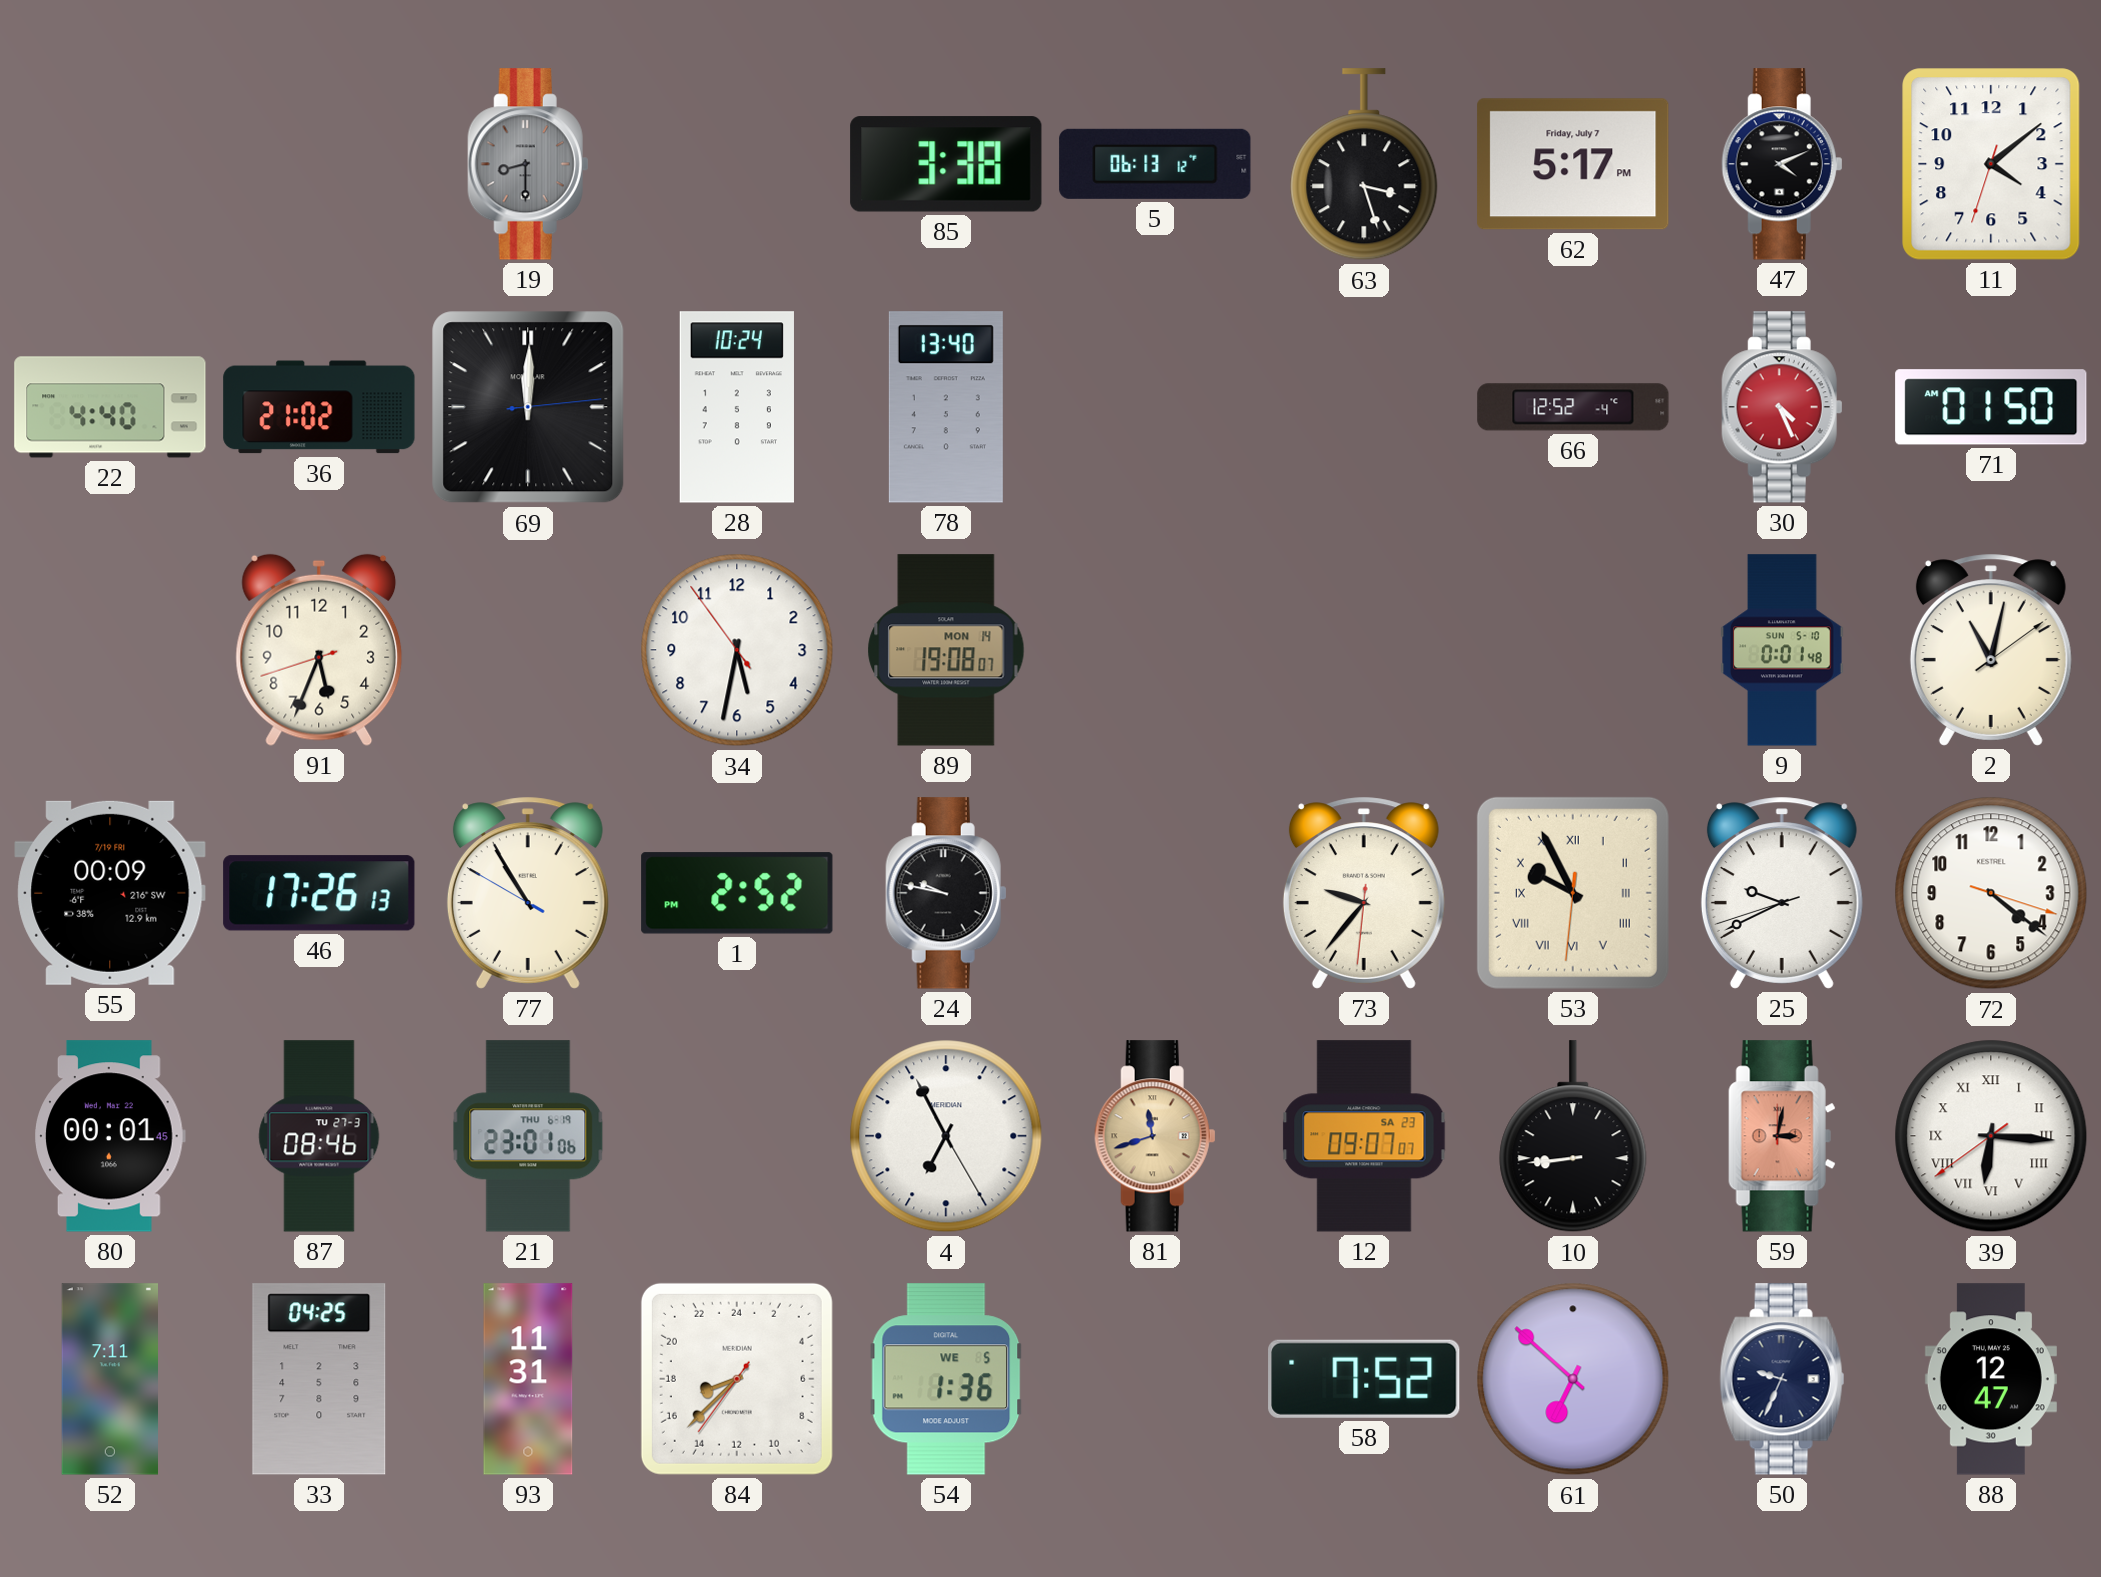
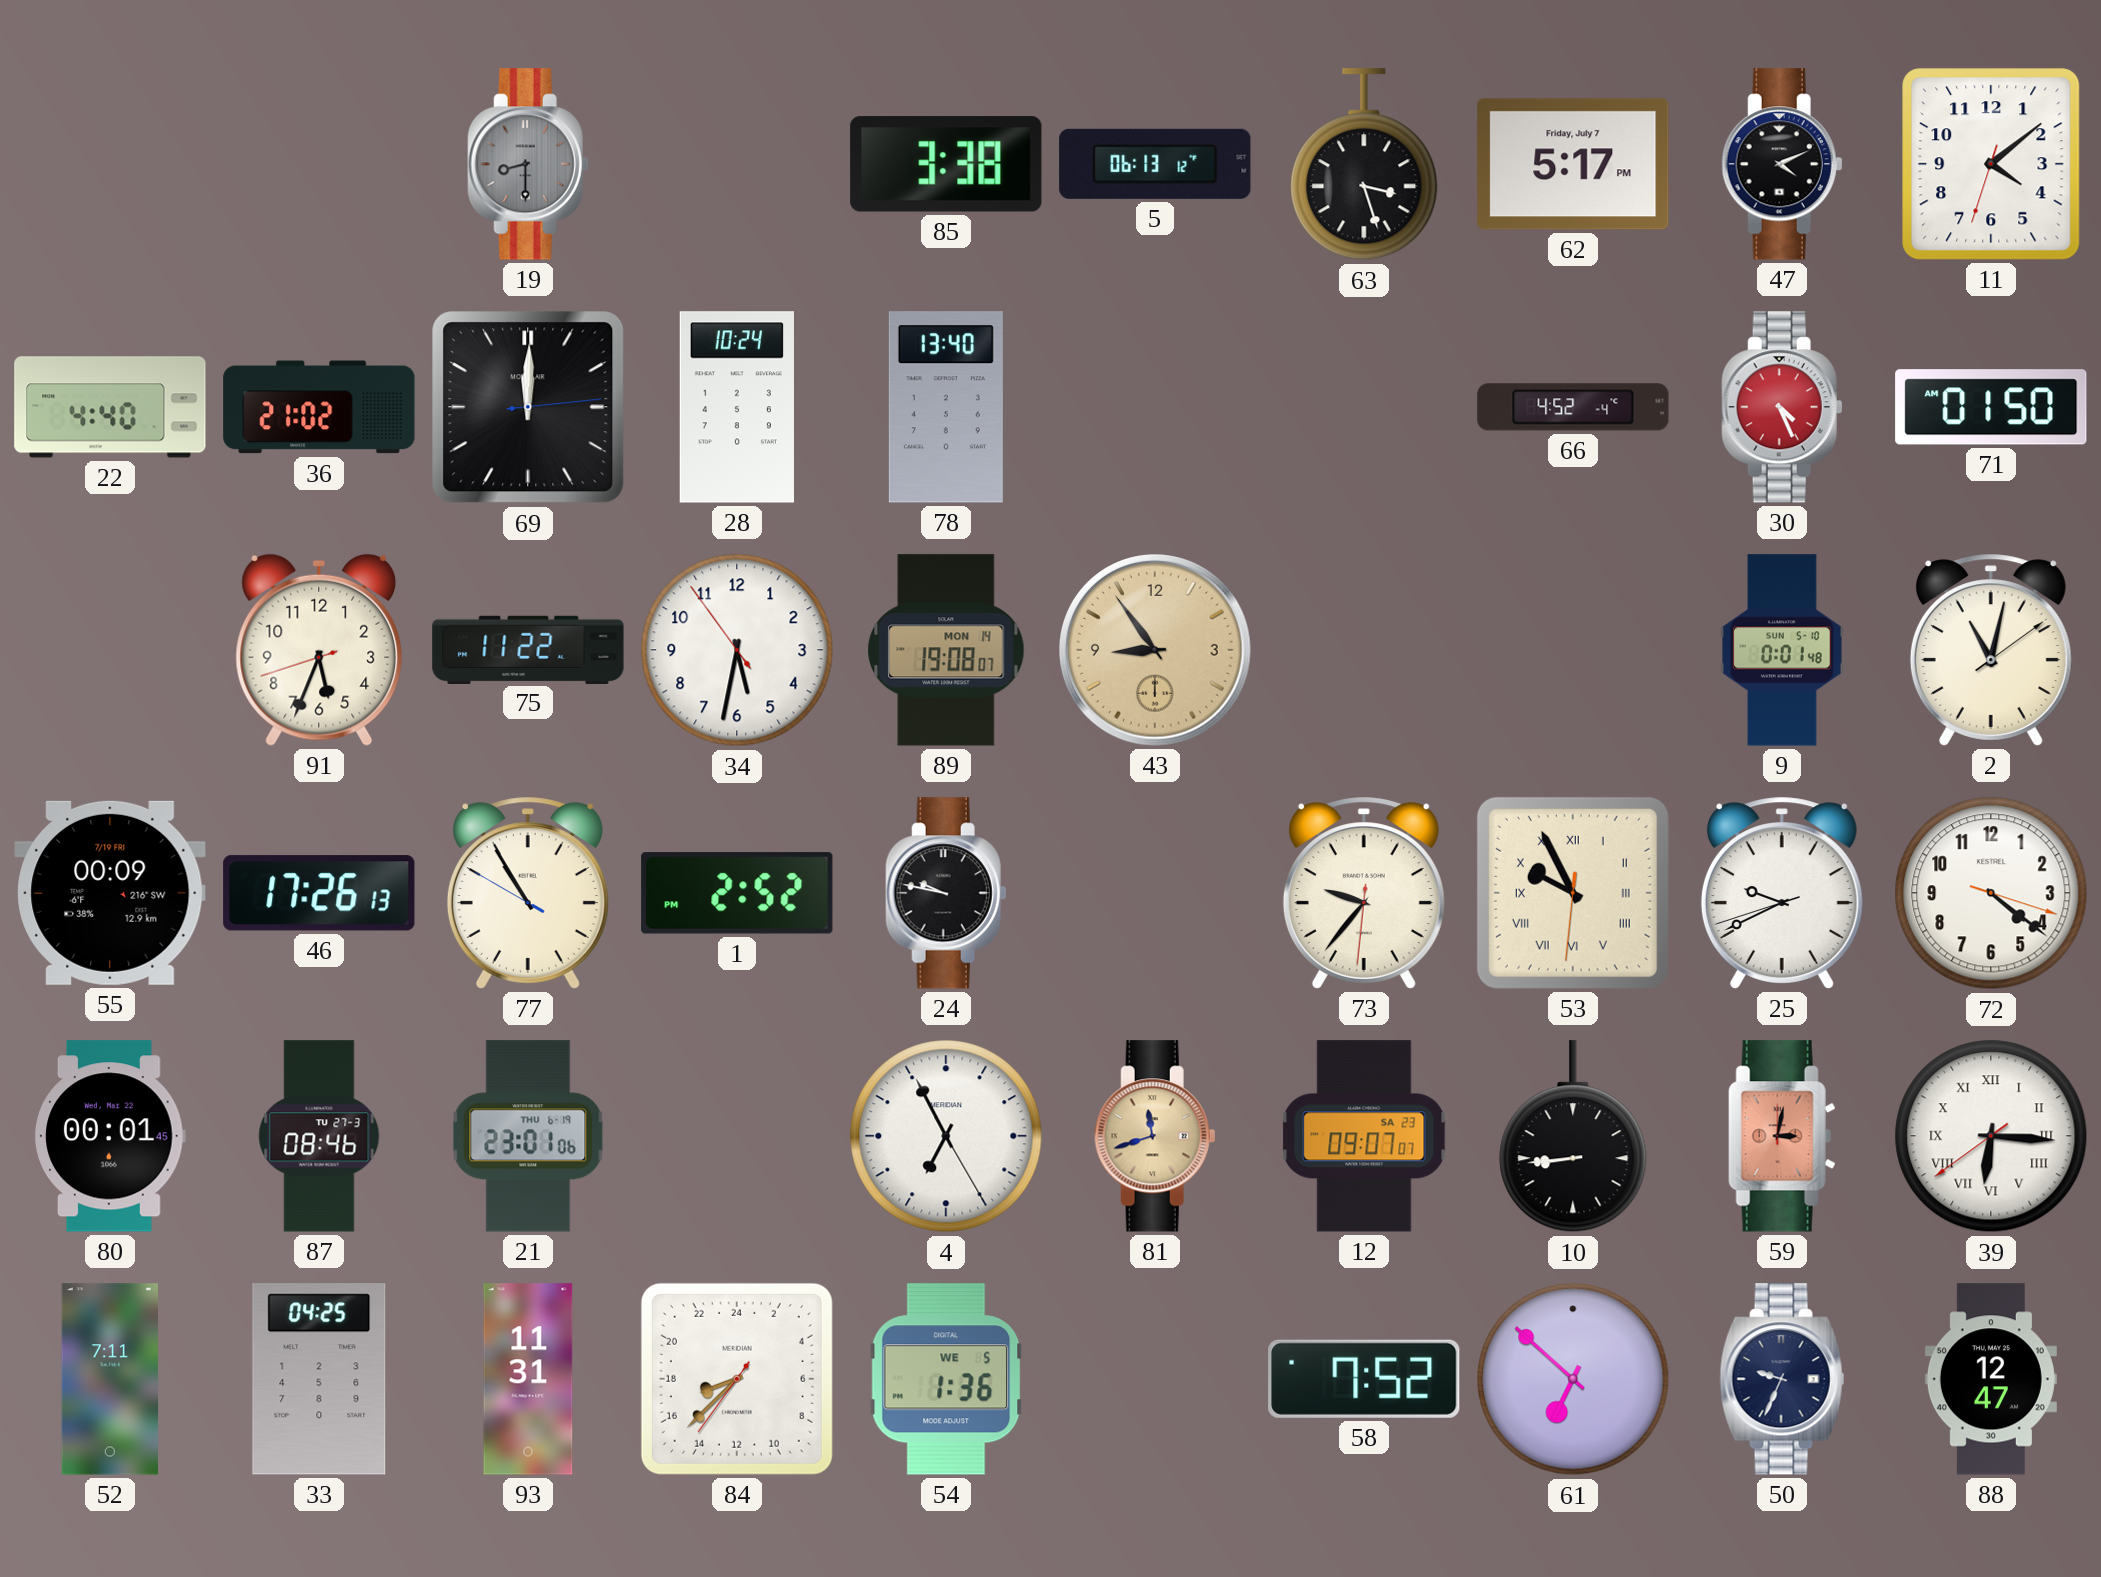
66: 12:52 -> 4:52 (1573, 407)
75: none -> 11:22 (528, 649)
43: none -> 8:54 (1156, 650)
